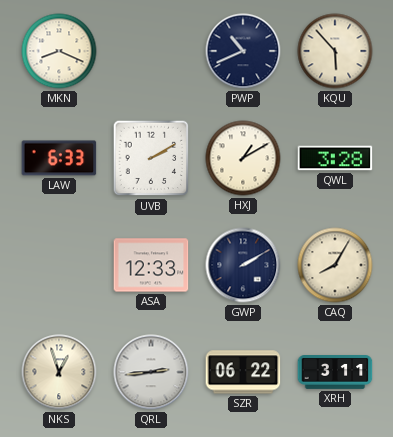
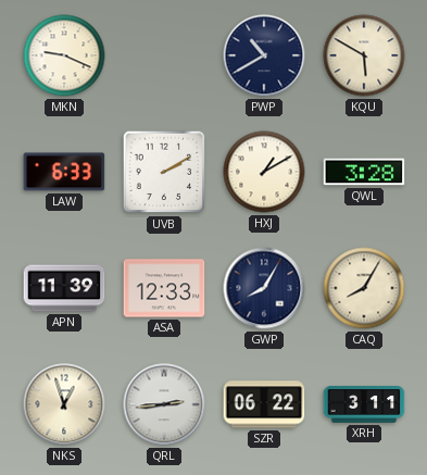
MKN: 8:19 -> 9:19 (64, 55)
PWP: 10:41 -> 10:40 (264, 55)
KQU: 5:53 -> 5:50 (364, 55)
APN: none -> 11:39 (64, 288)
GWP: 2:10 -> 8:05 (264, 288)
